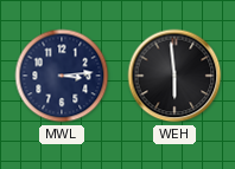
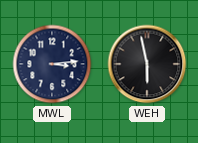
WEH: 5:59 -> 5:58 (147, 64)
